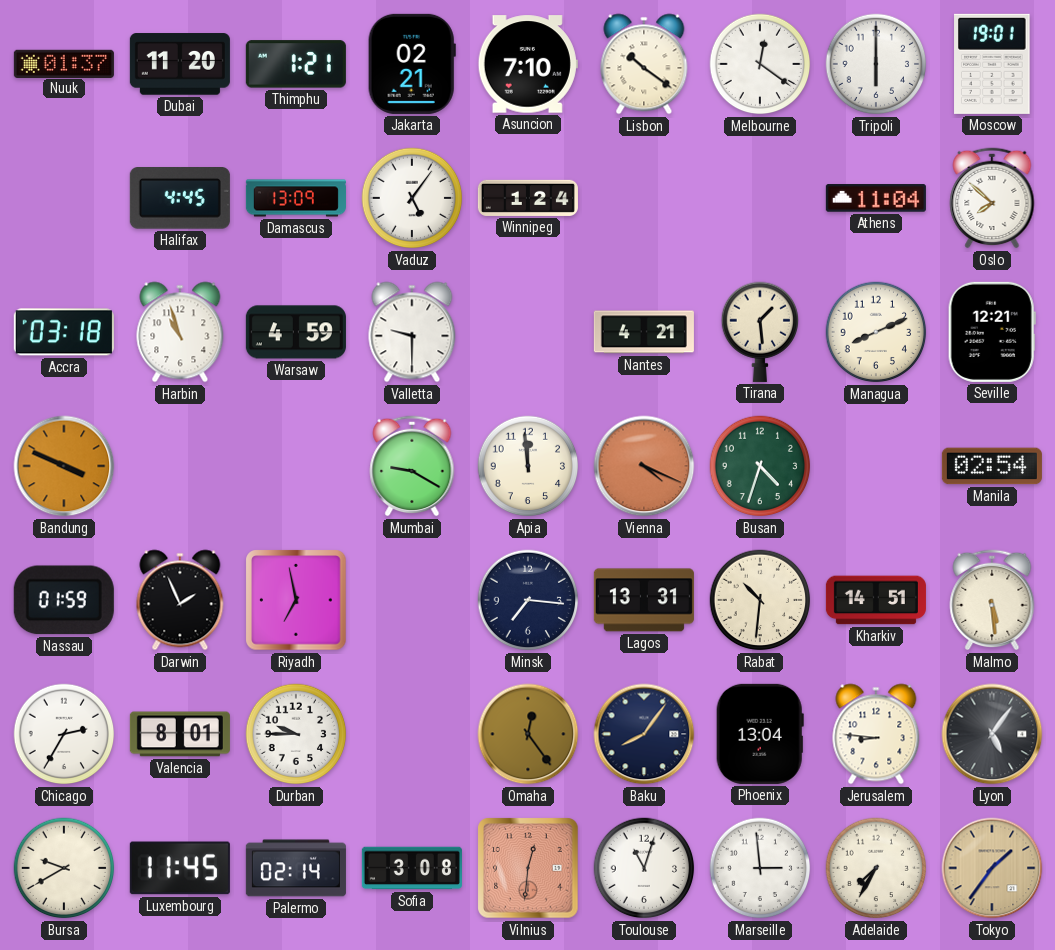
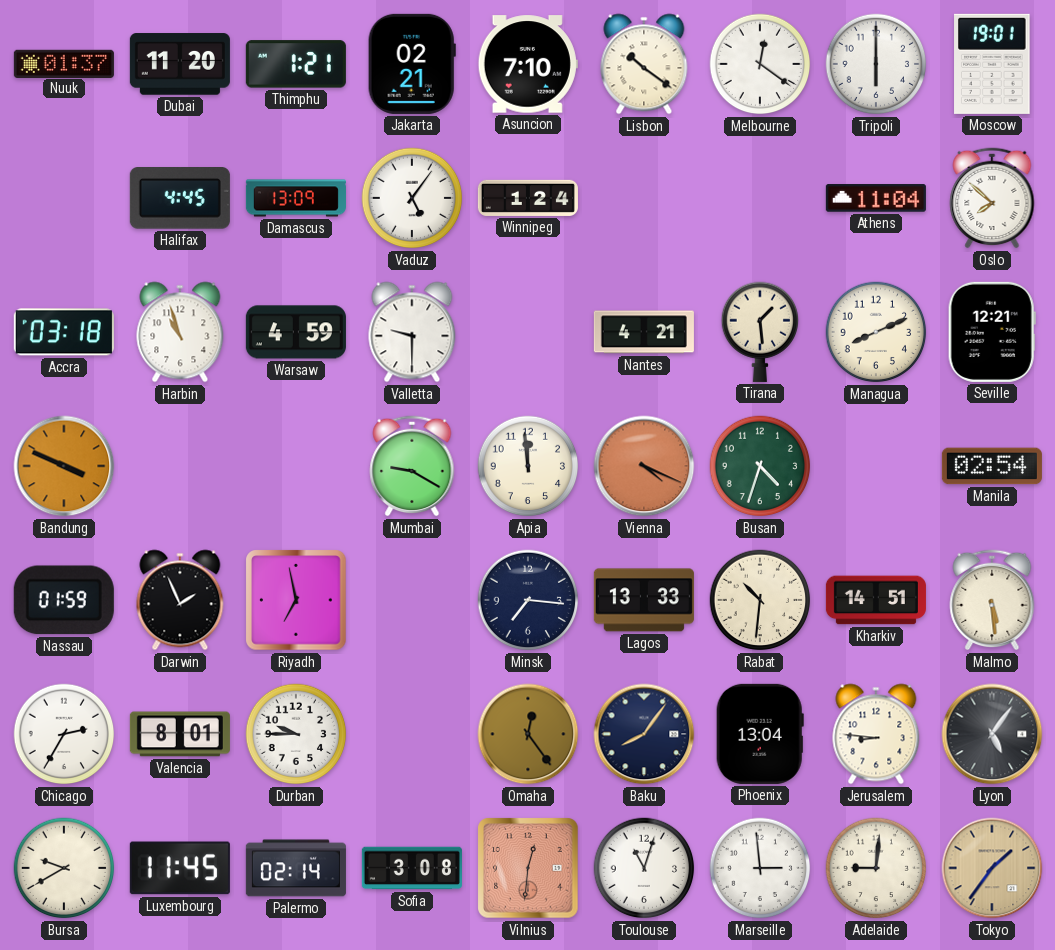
Lagos: 13:31 -> 13:33 (644, 600)
Adelaide: 7:35 -> 9:01 (876, 868)
